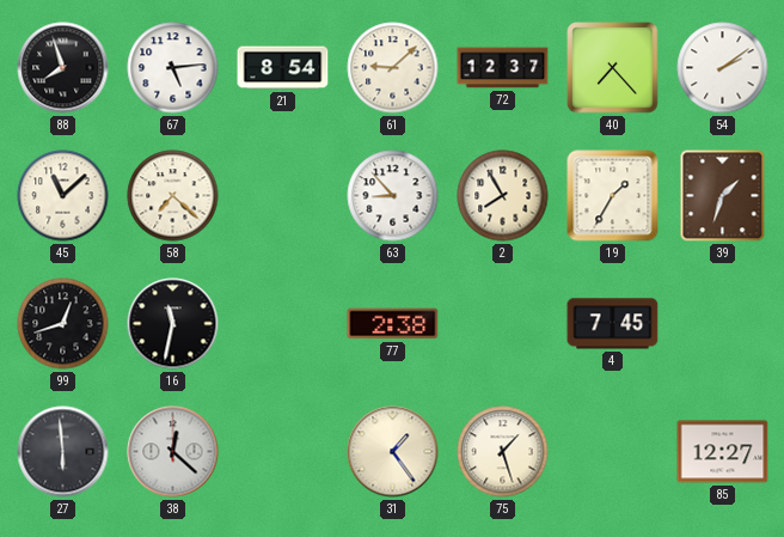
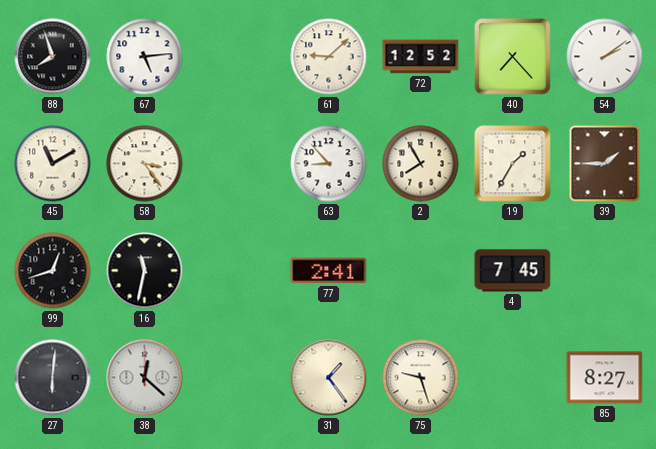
21: 8:54 -> none (283, 68)
72: 12:37 -> 12:52 (421, 57)
45: 11:08 -> 11:10 (53, 164)
58: 7:22 -> 3:24 (145, 164)
39: 1:33 -> 1:45 (605, 164)
77: 2:38 -> 2:41 (329, 271)
27: 5:59 -> 6:01 (53, 378)
75: 1:27 -> 9:27 (421, 378)
85: 12:27 -> 8:27 (605, 378)
